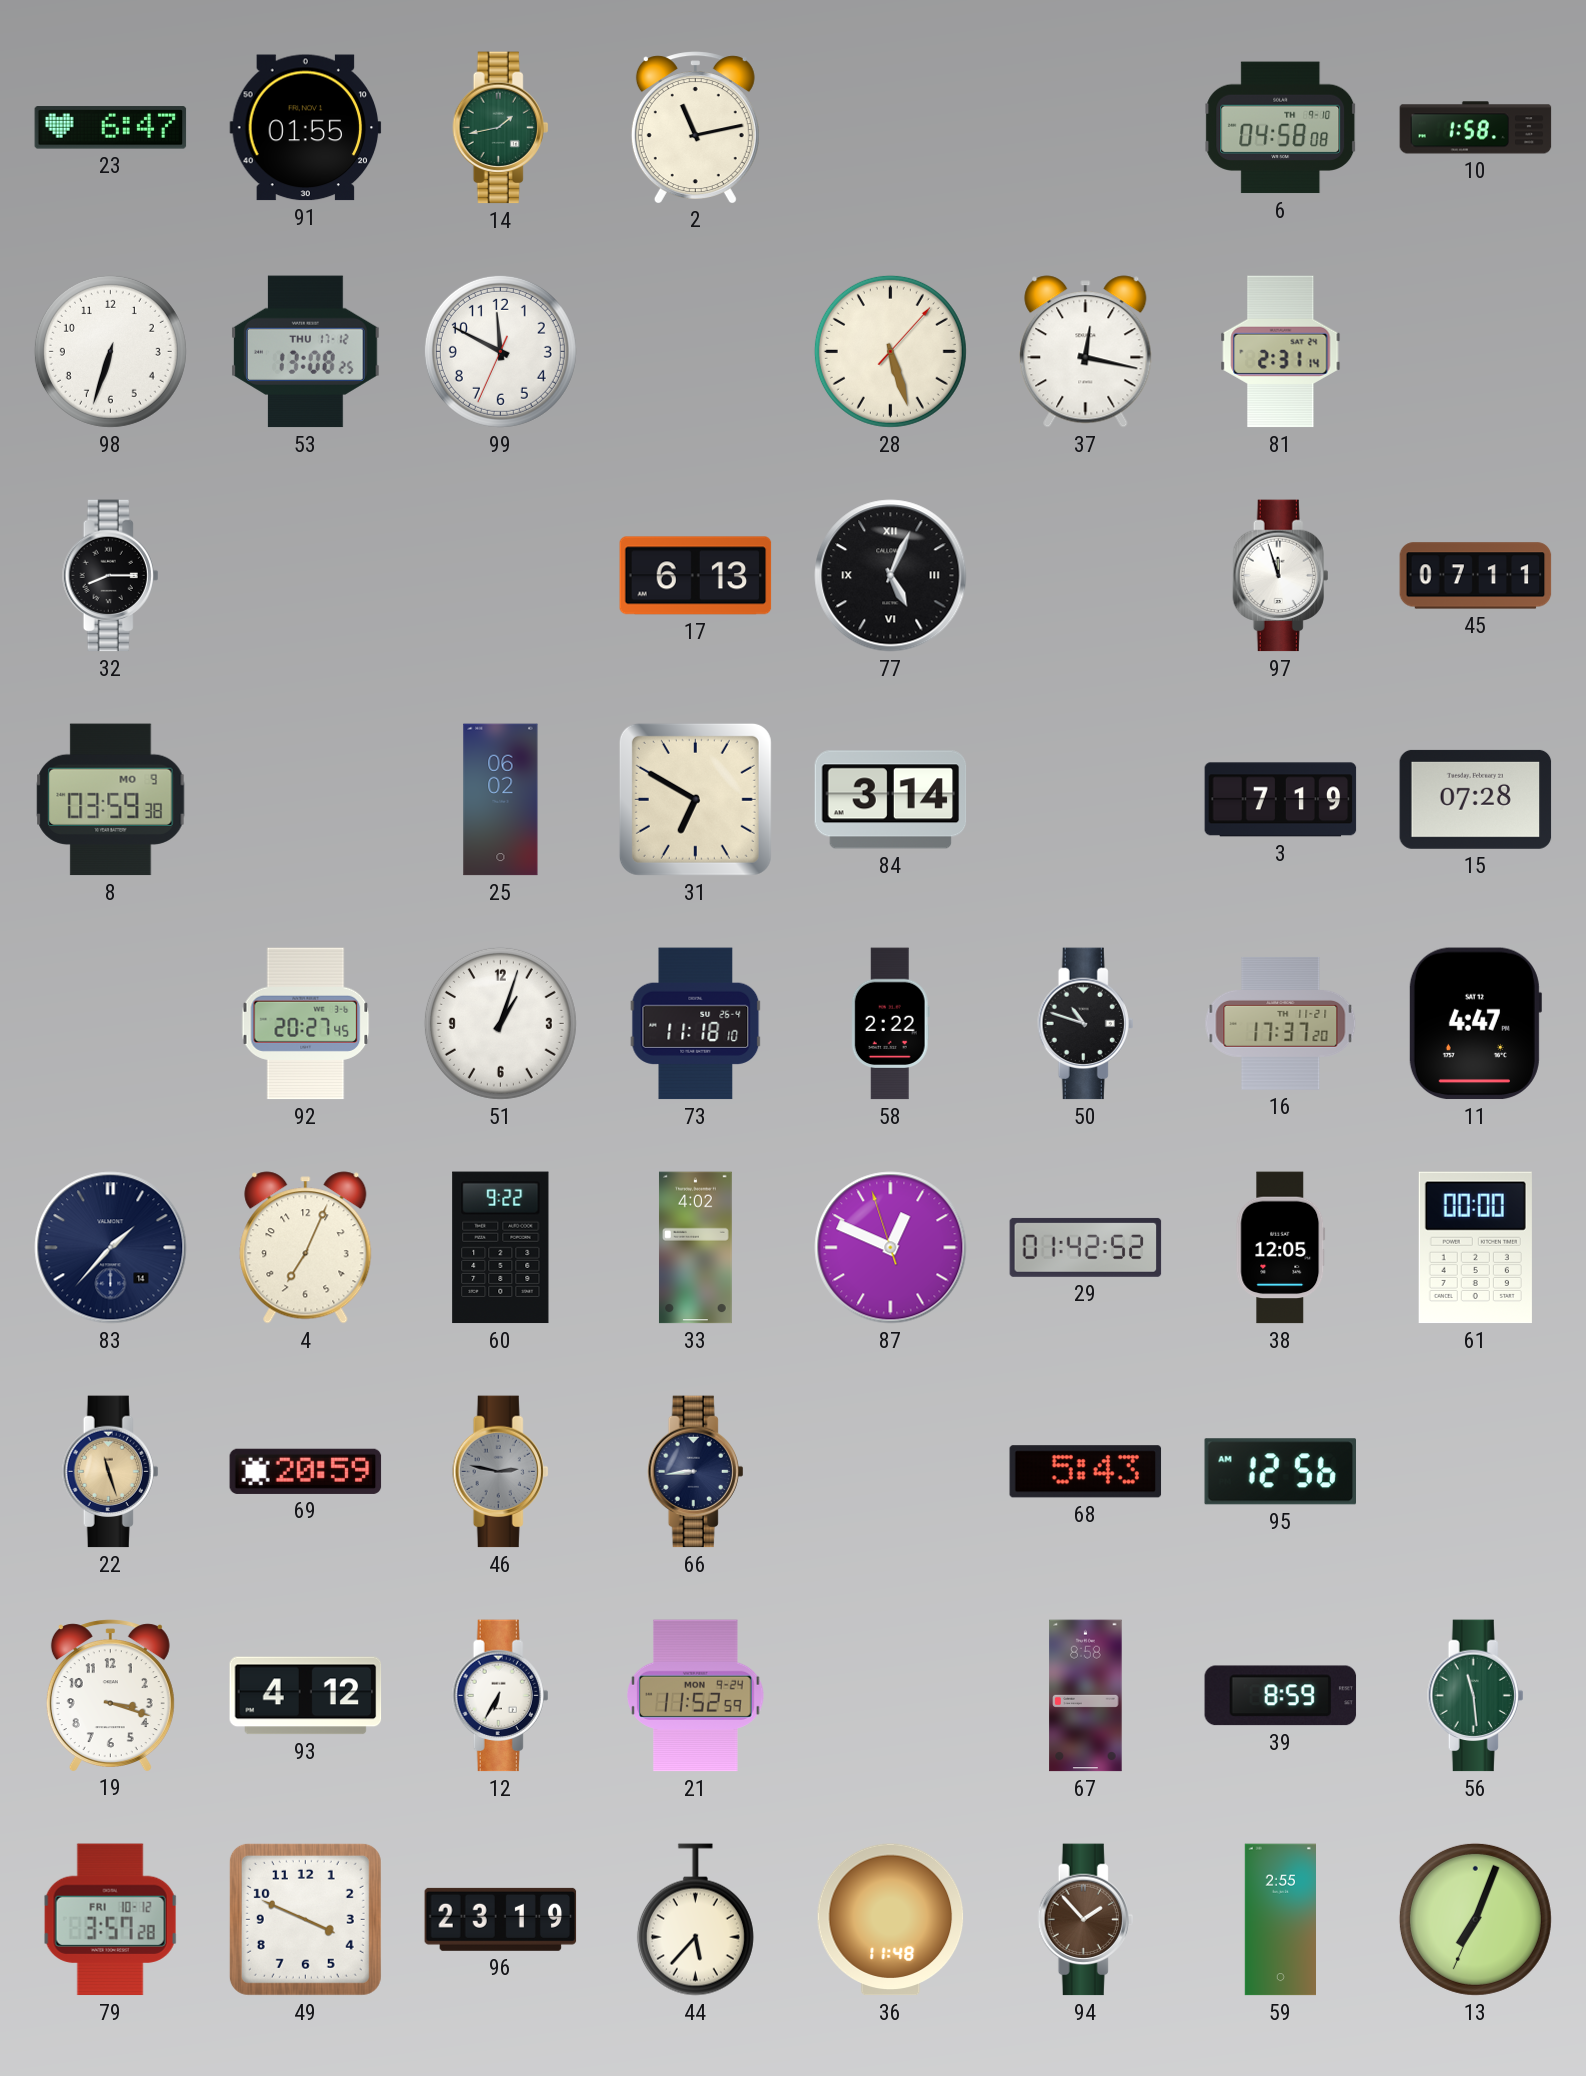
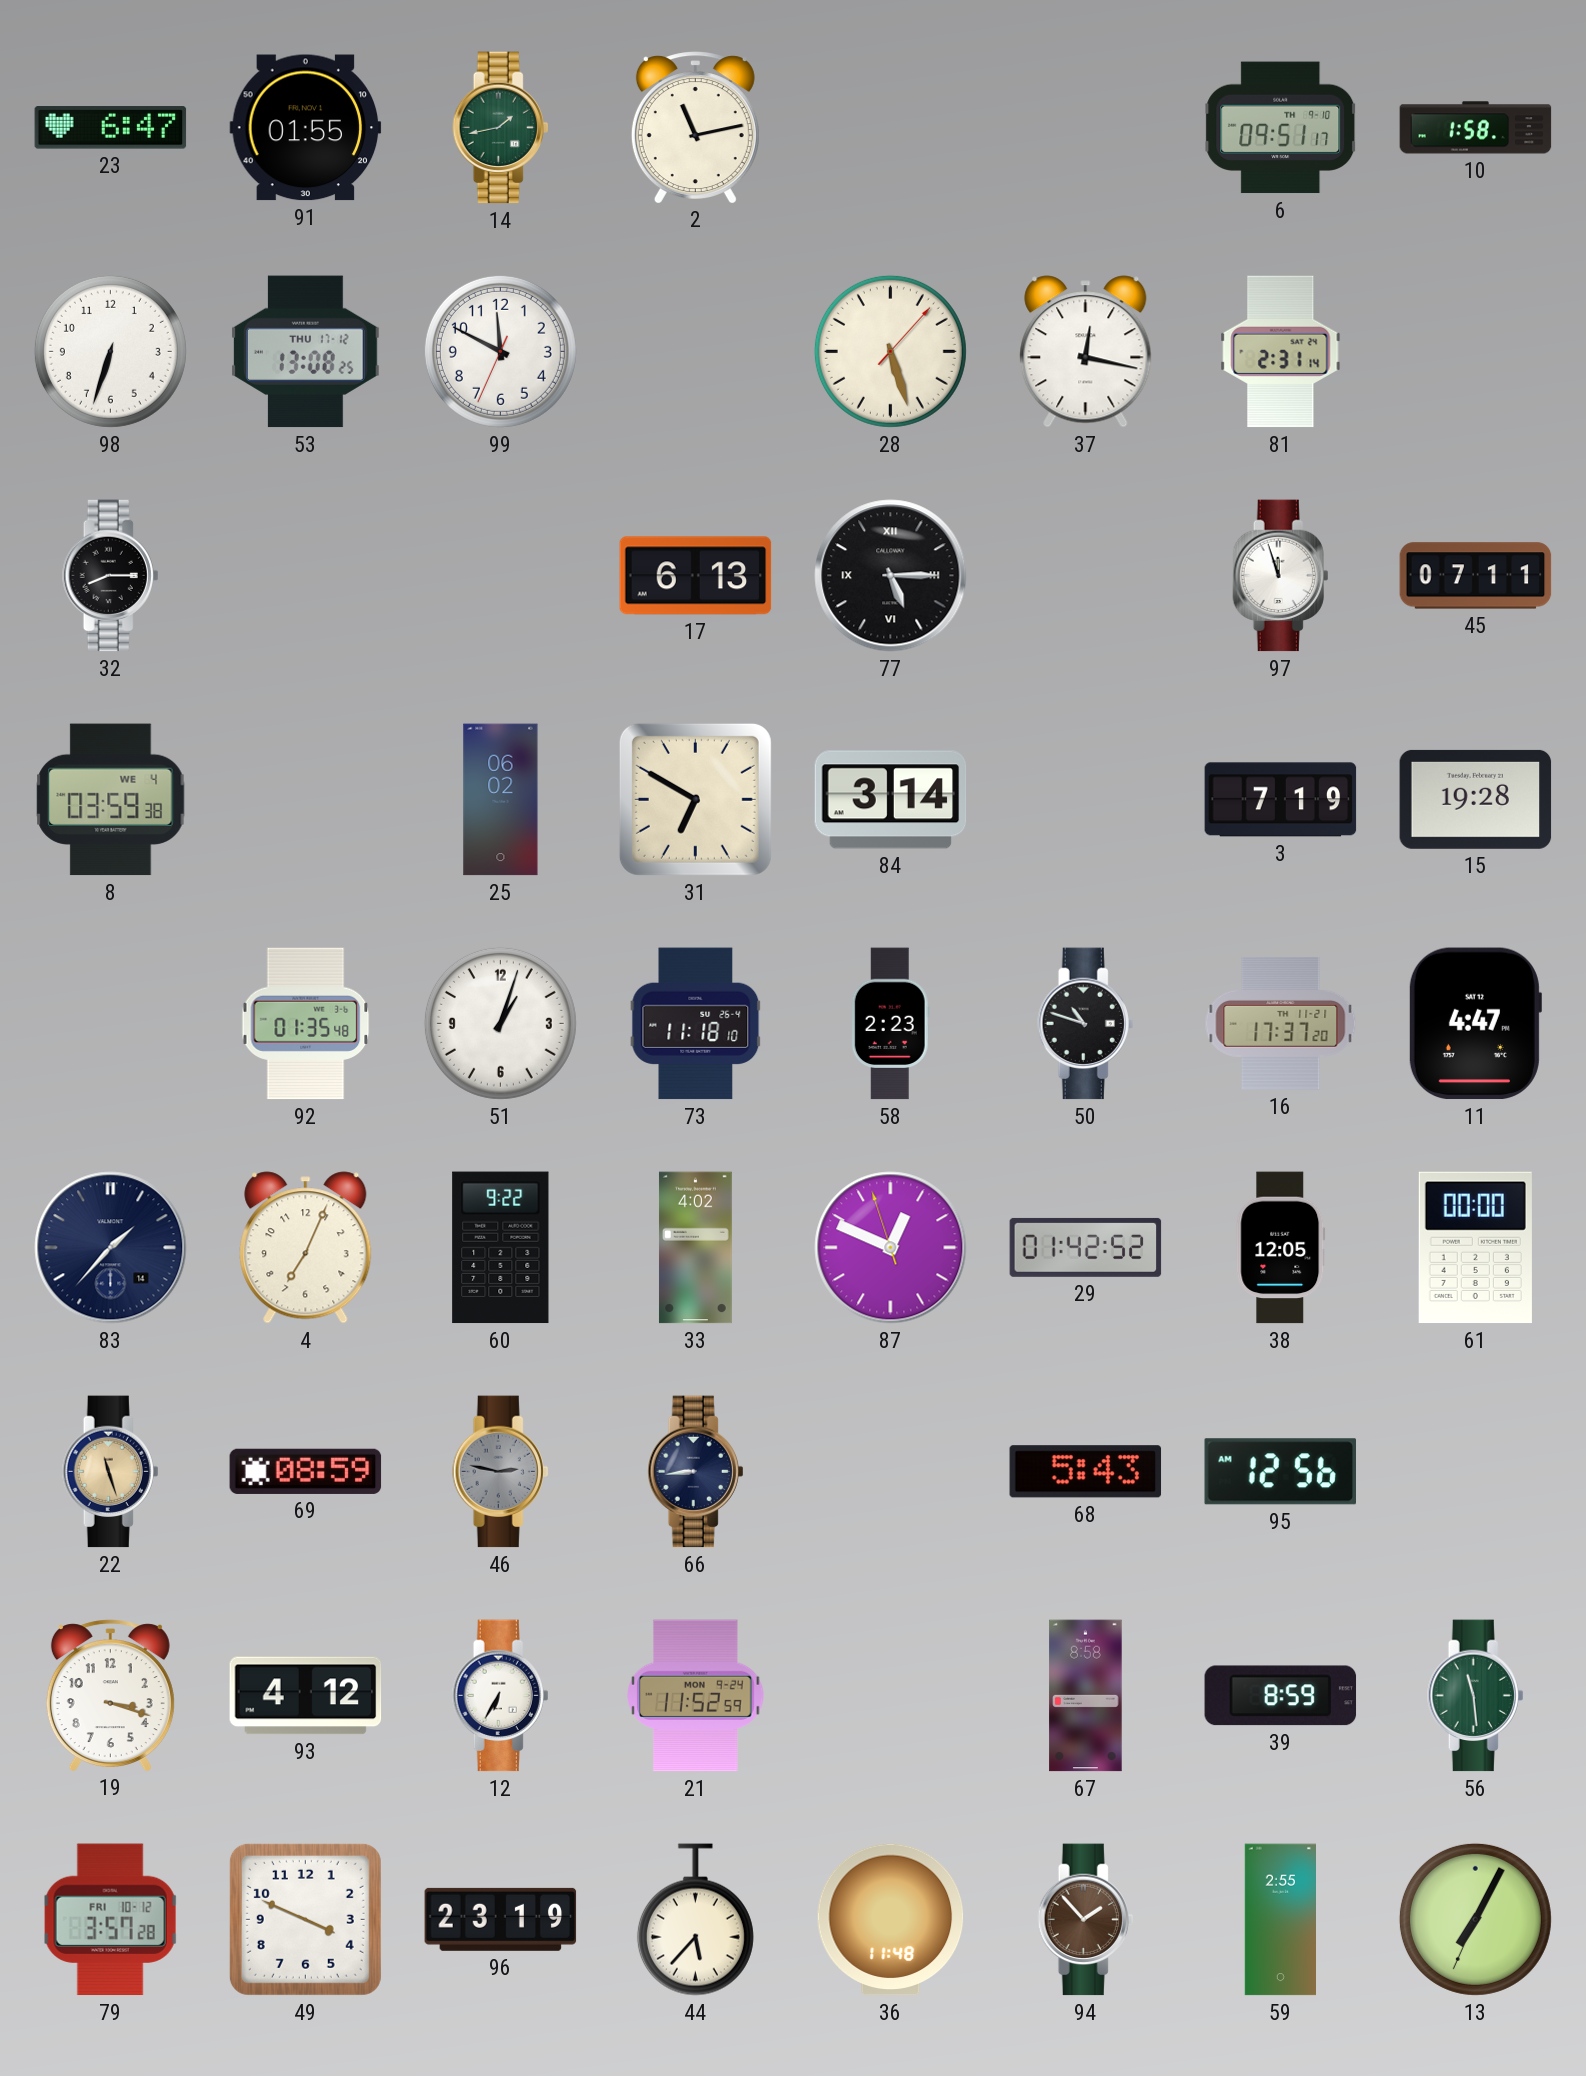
6: 04:58 -> 09:51 (1281, 128)
77: 5:04 -> 5:15 (891, 576)
8 date: MO 9 -> WE 4 (111, 800)
15: 07:28 -> 19:28 (1476, 799)
92: 20:27 -> 01:35 (306, 1024)
58: 2:22 -> 2:23 (890, 1024)
69: 20:59 -> 08:59 (306, 1471)
13: 7:03 -> 7:04 (1475, 1919)
